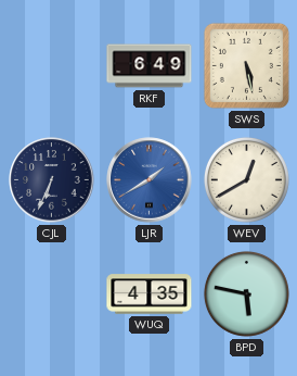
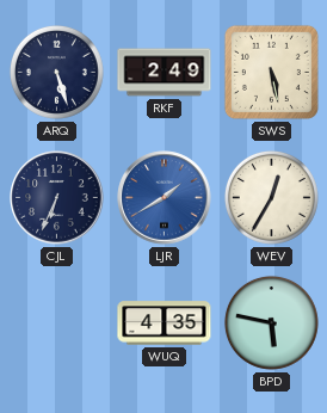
ARQ: none -> 5:27 (56, 72)
RKF: 6:49 -> 2:49 (165, 73)
WEV: 12:40 -> 12:35 (271, 197)
